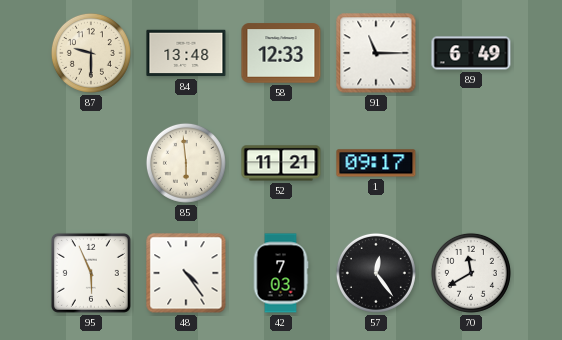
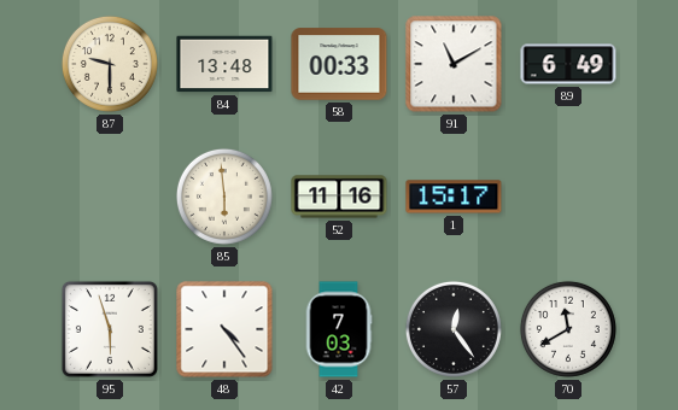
58: 12:33 -> 00:33 (339, 64)
91: 11:15 -> 11:10 (454, 64)
52: 11:21 -> 11:16 (339, 197)
1: 09:17 -> 15:17 (454, 197)
95: 5:56 -> 5:57 (110, 329)
